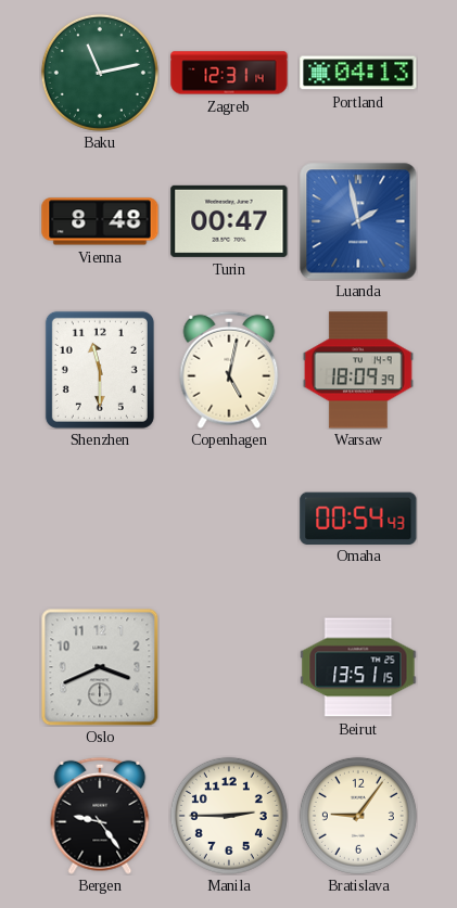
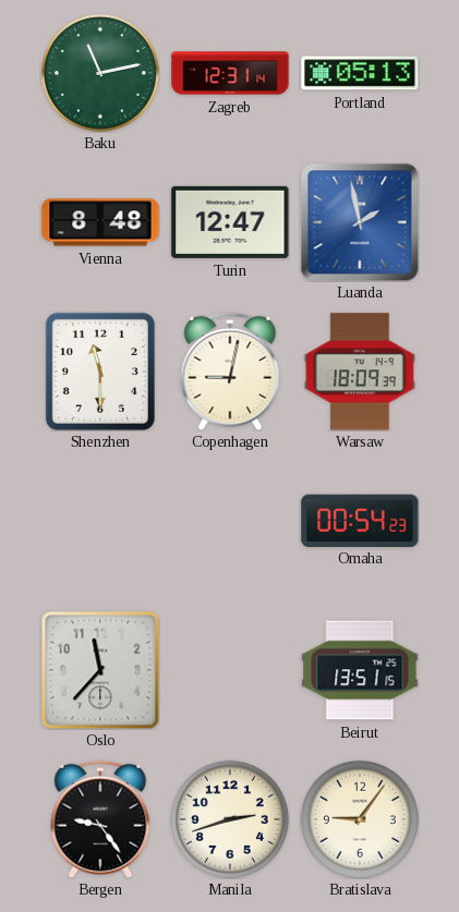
Portland: 04:13 -> 05:13 (360, 73)
Turin: 00:47 -> 12:47 (230, 222)
Copenhagen: 5:02 -> 9:02 (230, 372)
Omaha: 00:54:43 -> 00:54:23 (360, 520)
Oslo: 3:41 -> 11:37 (100, 670)
Manila: 2:45 -> 2:42 (230, 819)
